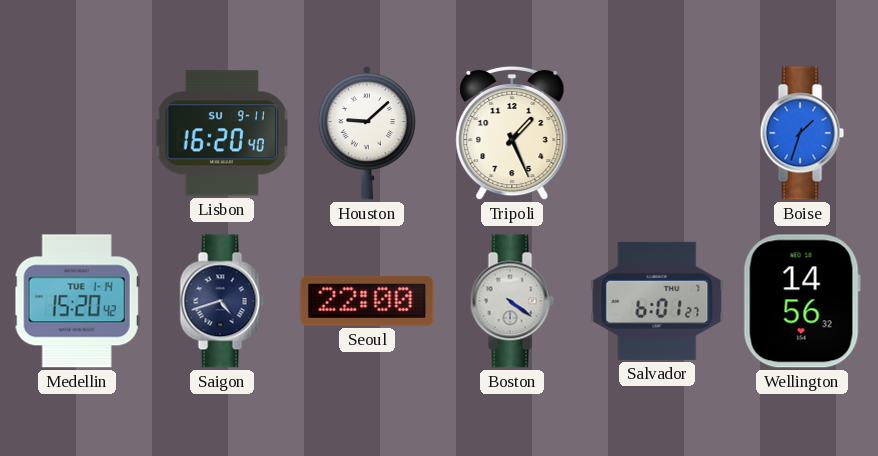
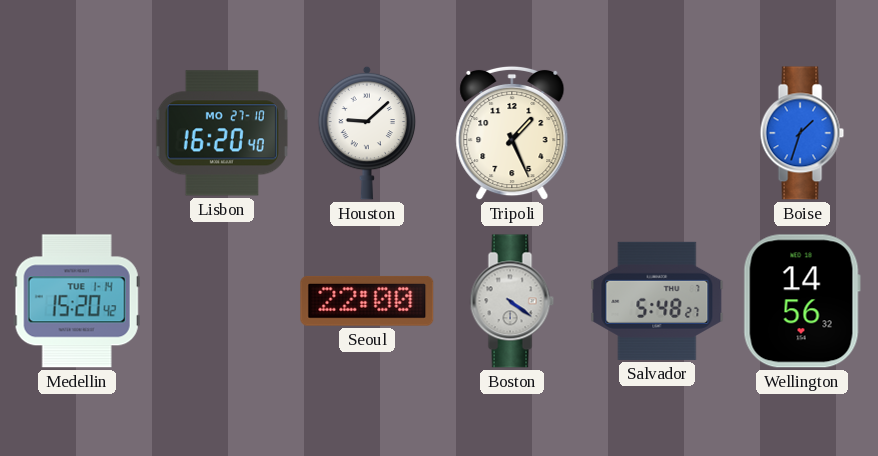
Lisbon date: SU 9-11 -> MO 27-10 (222, 133)
Saigon: 4:42 -> none (222, 301)
Salvador: 6:01 -> 5:48 (657, 301)
